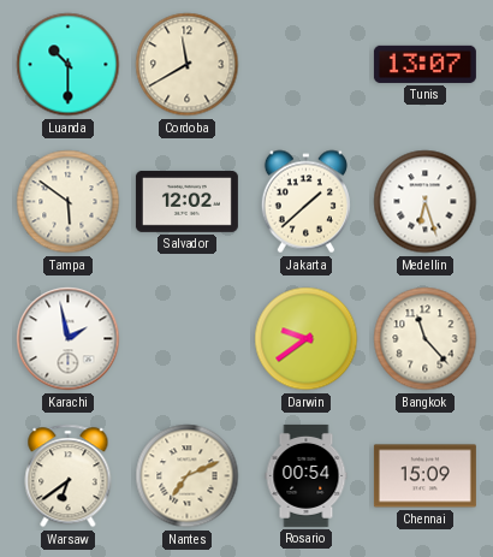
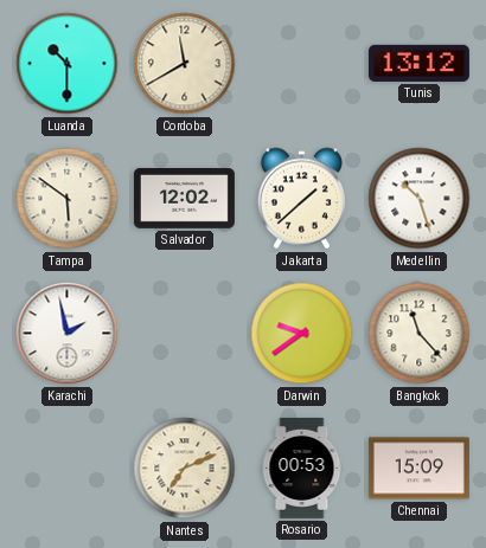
Tunis: 13:07 -> 13:12 (418, 63)
Medellin: 6:27 -> 10:27 (420, 199)
Warsaw: 6:39 -> none (69, 476)
Rosario: 00:54 -> 00:53 (302, 468)
